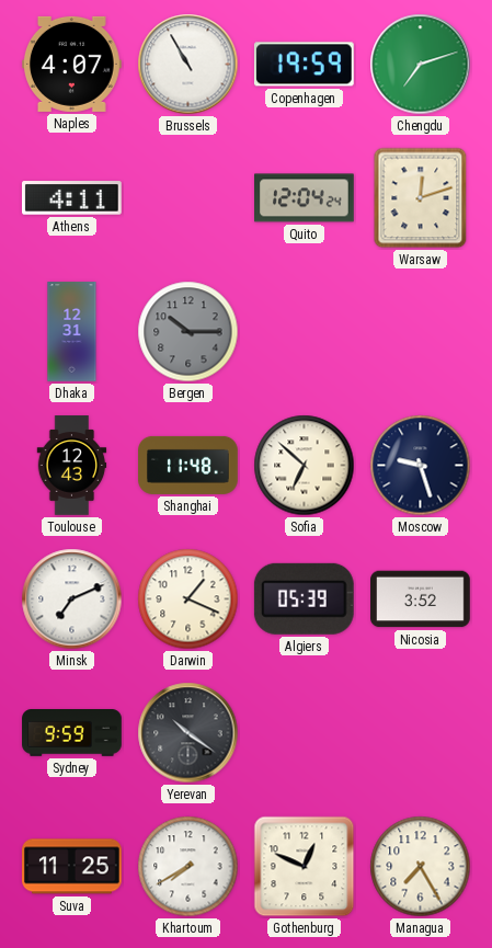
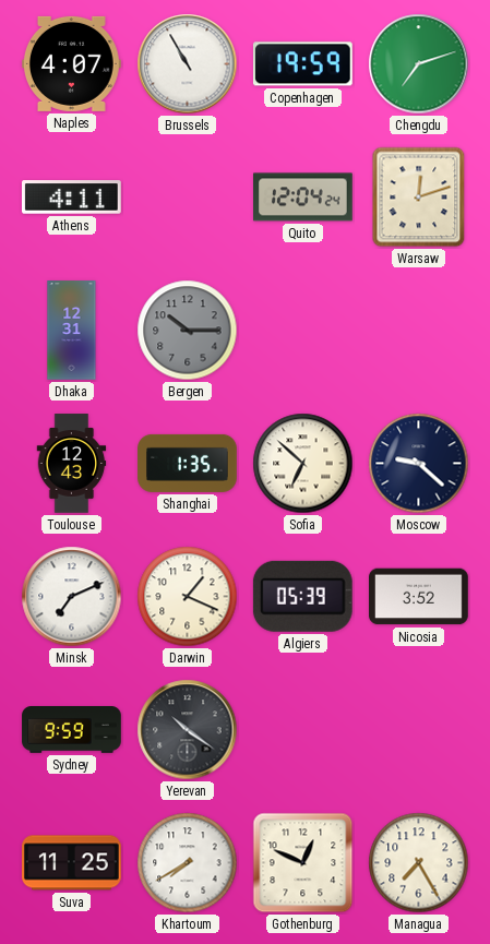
Shanghai: 11:48 -> 1:35 (188, 463)
Moscow: 9:27 -> 9:22 (419, 464)
